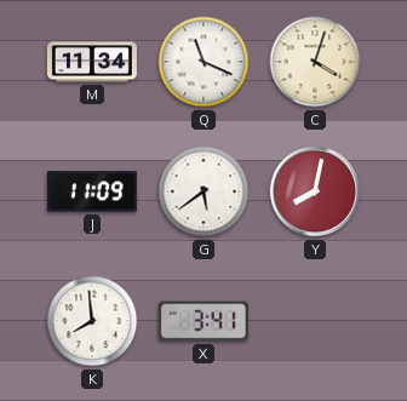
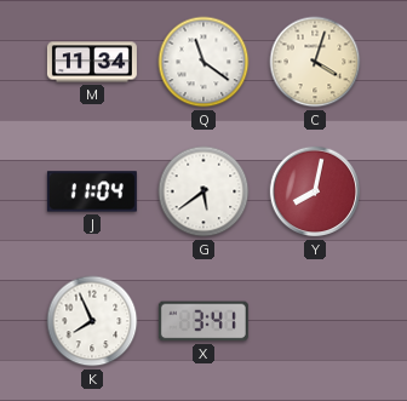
Q: 11:19 -> 11:21 (203, 62)
J: 11:09 -> 11:04 (92, 191)
K: 7:59 -> 7:56 (92, 321)
